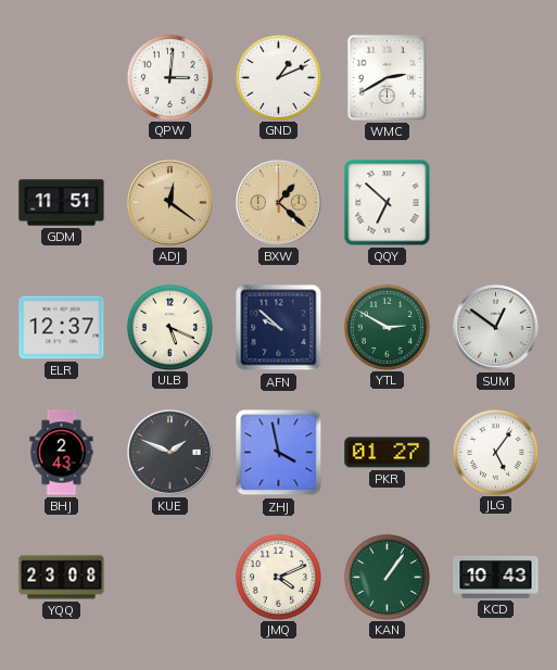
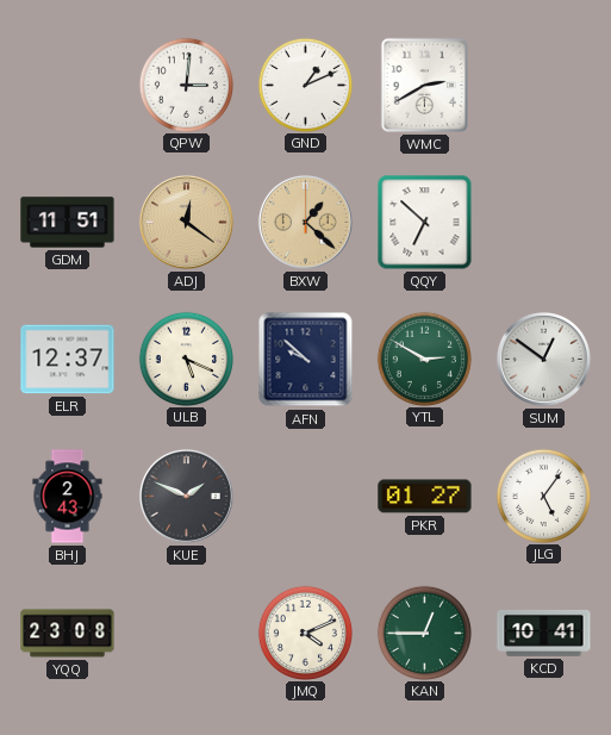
ZHJ: 3:58 -> none (279, 453)
KAN: 1:06 -> 12:45 (424, 633)
KCD: 10:43 -> 10:41 (544, 633)
